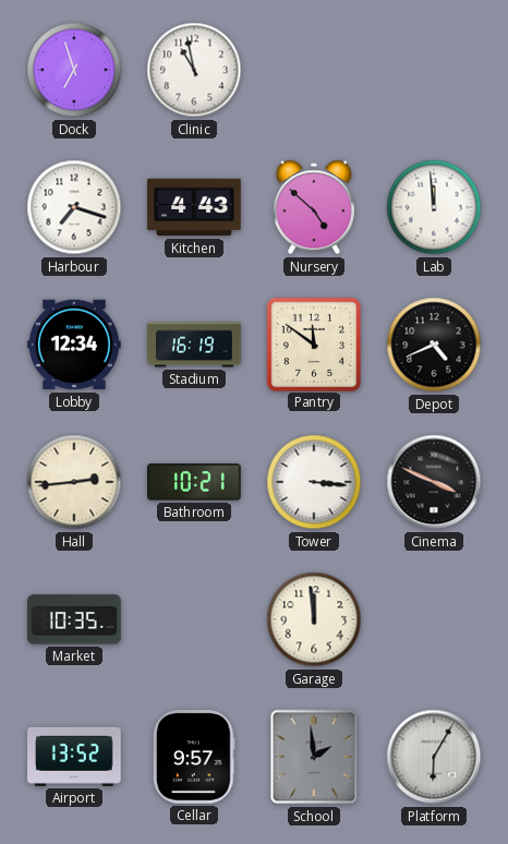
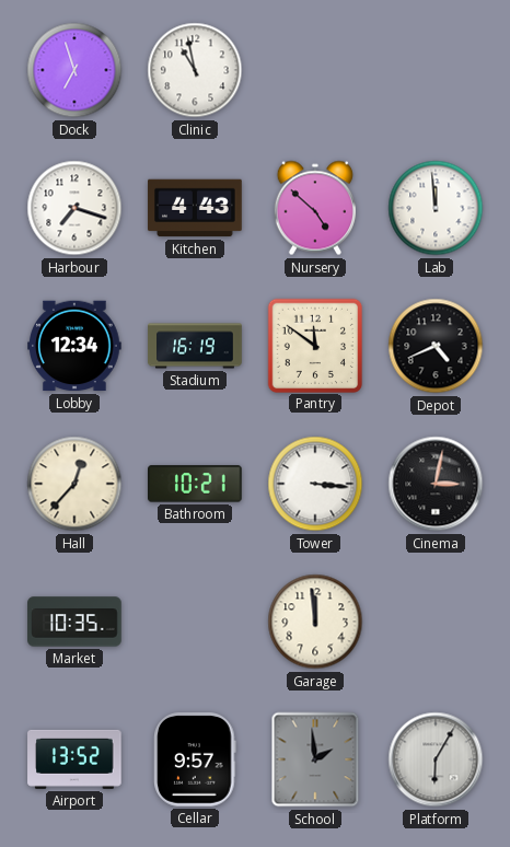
Hall: 2:44 -> 12:37 (74, 484)
Cinema: 3:49 -> 3:02 (436, 484)
